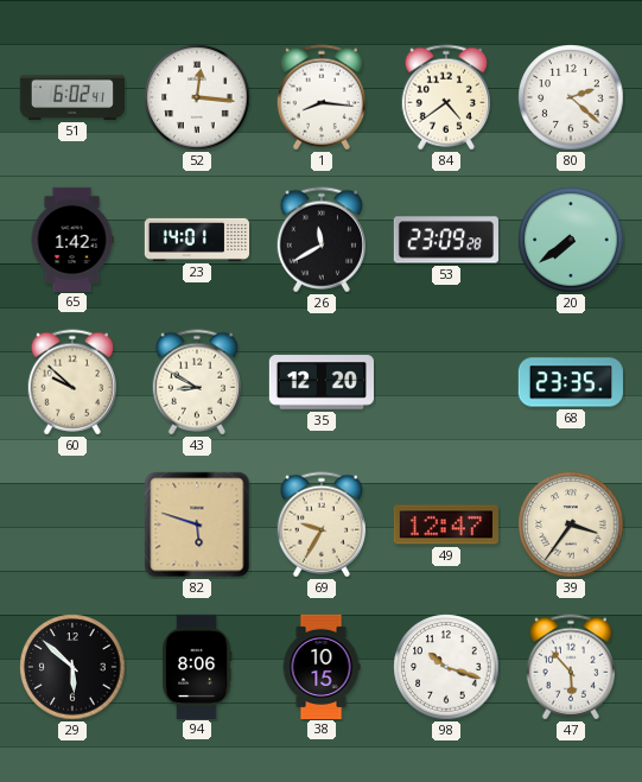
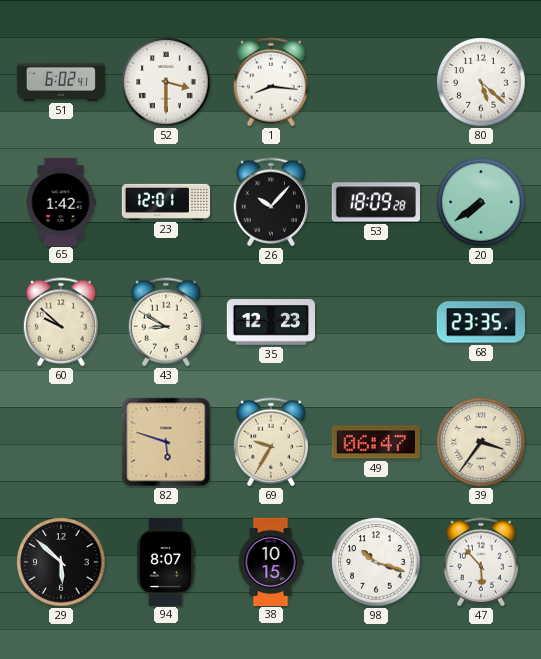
52: 12:16 -> 3:30 (166, 82)
84: 4:39 -> none (446, 97)
80: 2:22 -> 5:22 (481, 82)
23: 14:01 -> 12:01 (165, 202)
26: 11:40 -> 10:07 (271, 202)
53: 23:09 -> 18:09 (376, 202)
35: 12:20 -> 12:23 (270, 322)
49: 12:47 -> 06:47 (376, 442)
94: 8:06 -> 8:07 (166, 561)
